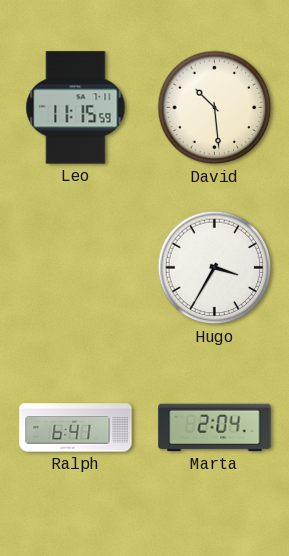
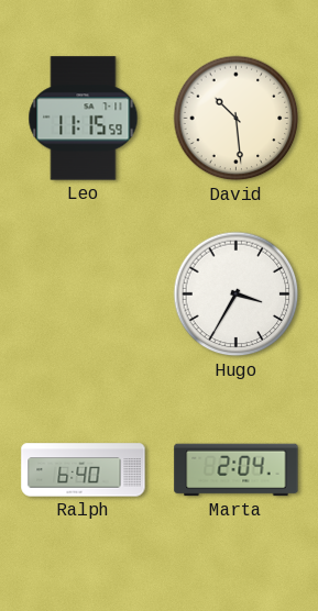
Ralph: 6:41 -> 6:40 (84, 470)
